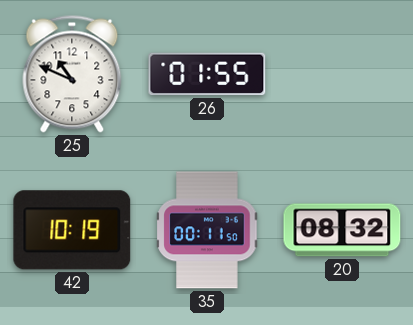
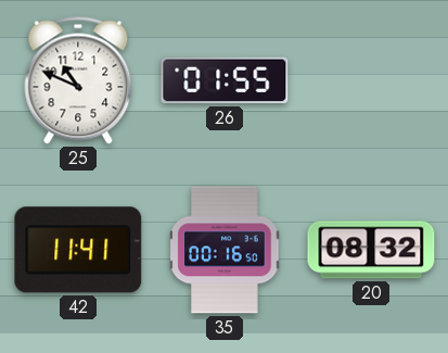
42: 10:19 -> 11:41 (78, 250)
35: 00:11 -> 00:16 (225, 250)
